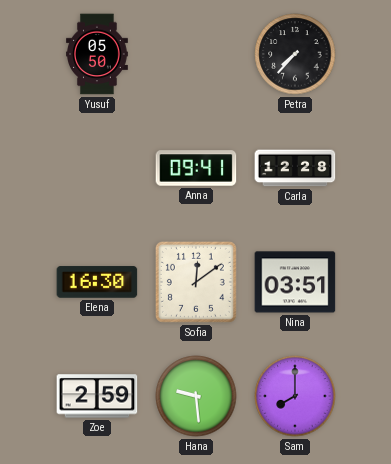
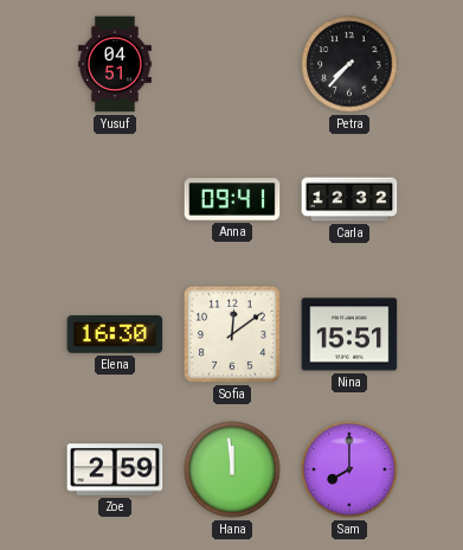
Yusuf: 05:50 -> 04:51 (116, 64)
Carla: 12:28 -> 12:32 (349, 199)
Nina: 03:51 -> 15:51 (349, 334)
Hana: 9:29 -> 11:59 (232, 469)
